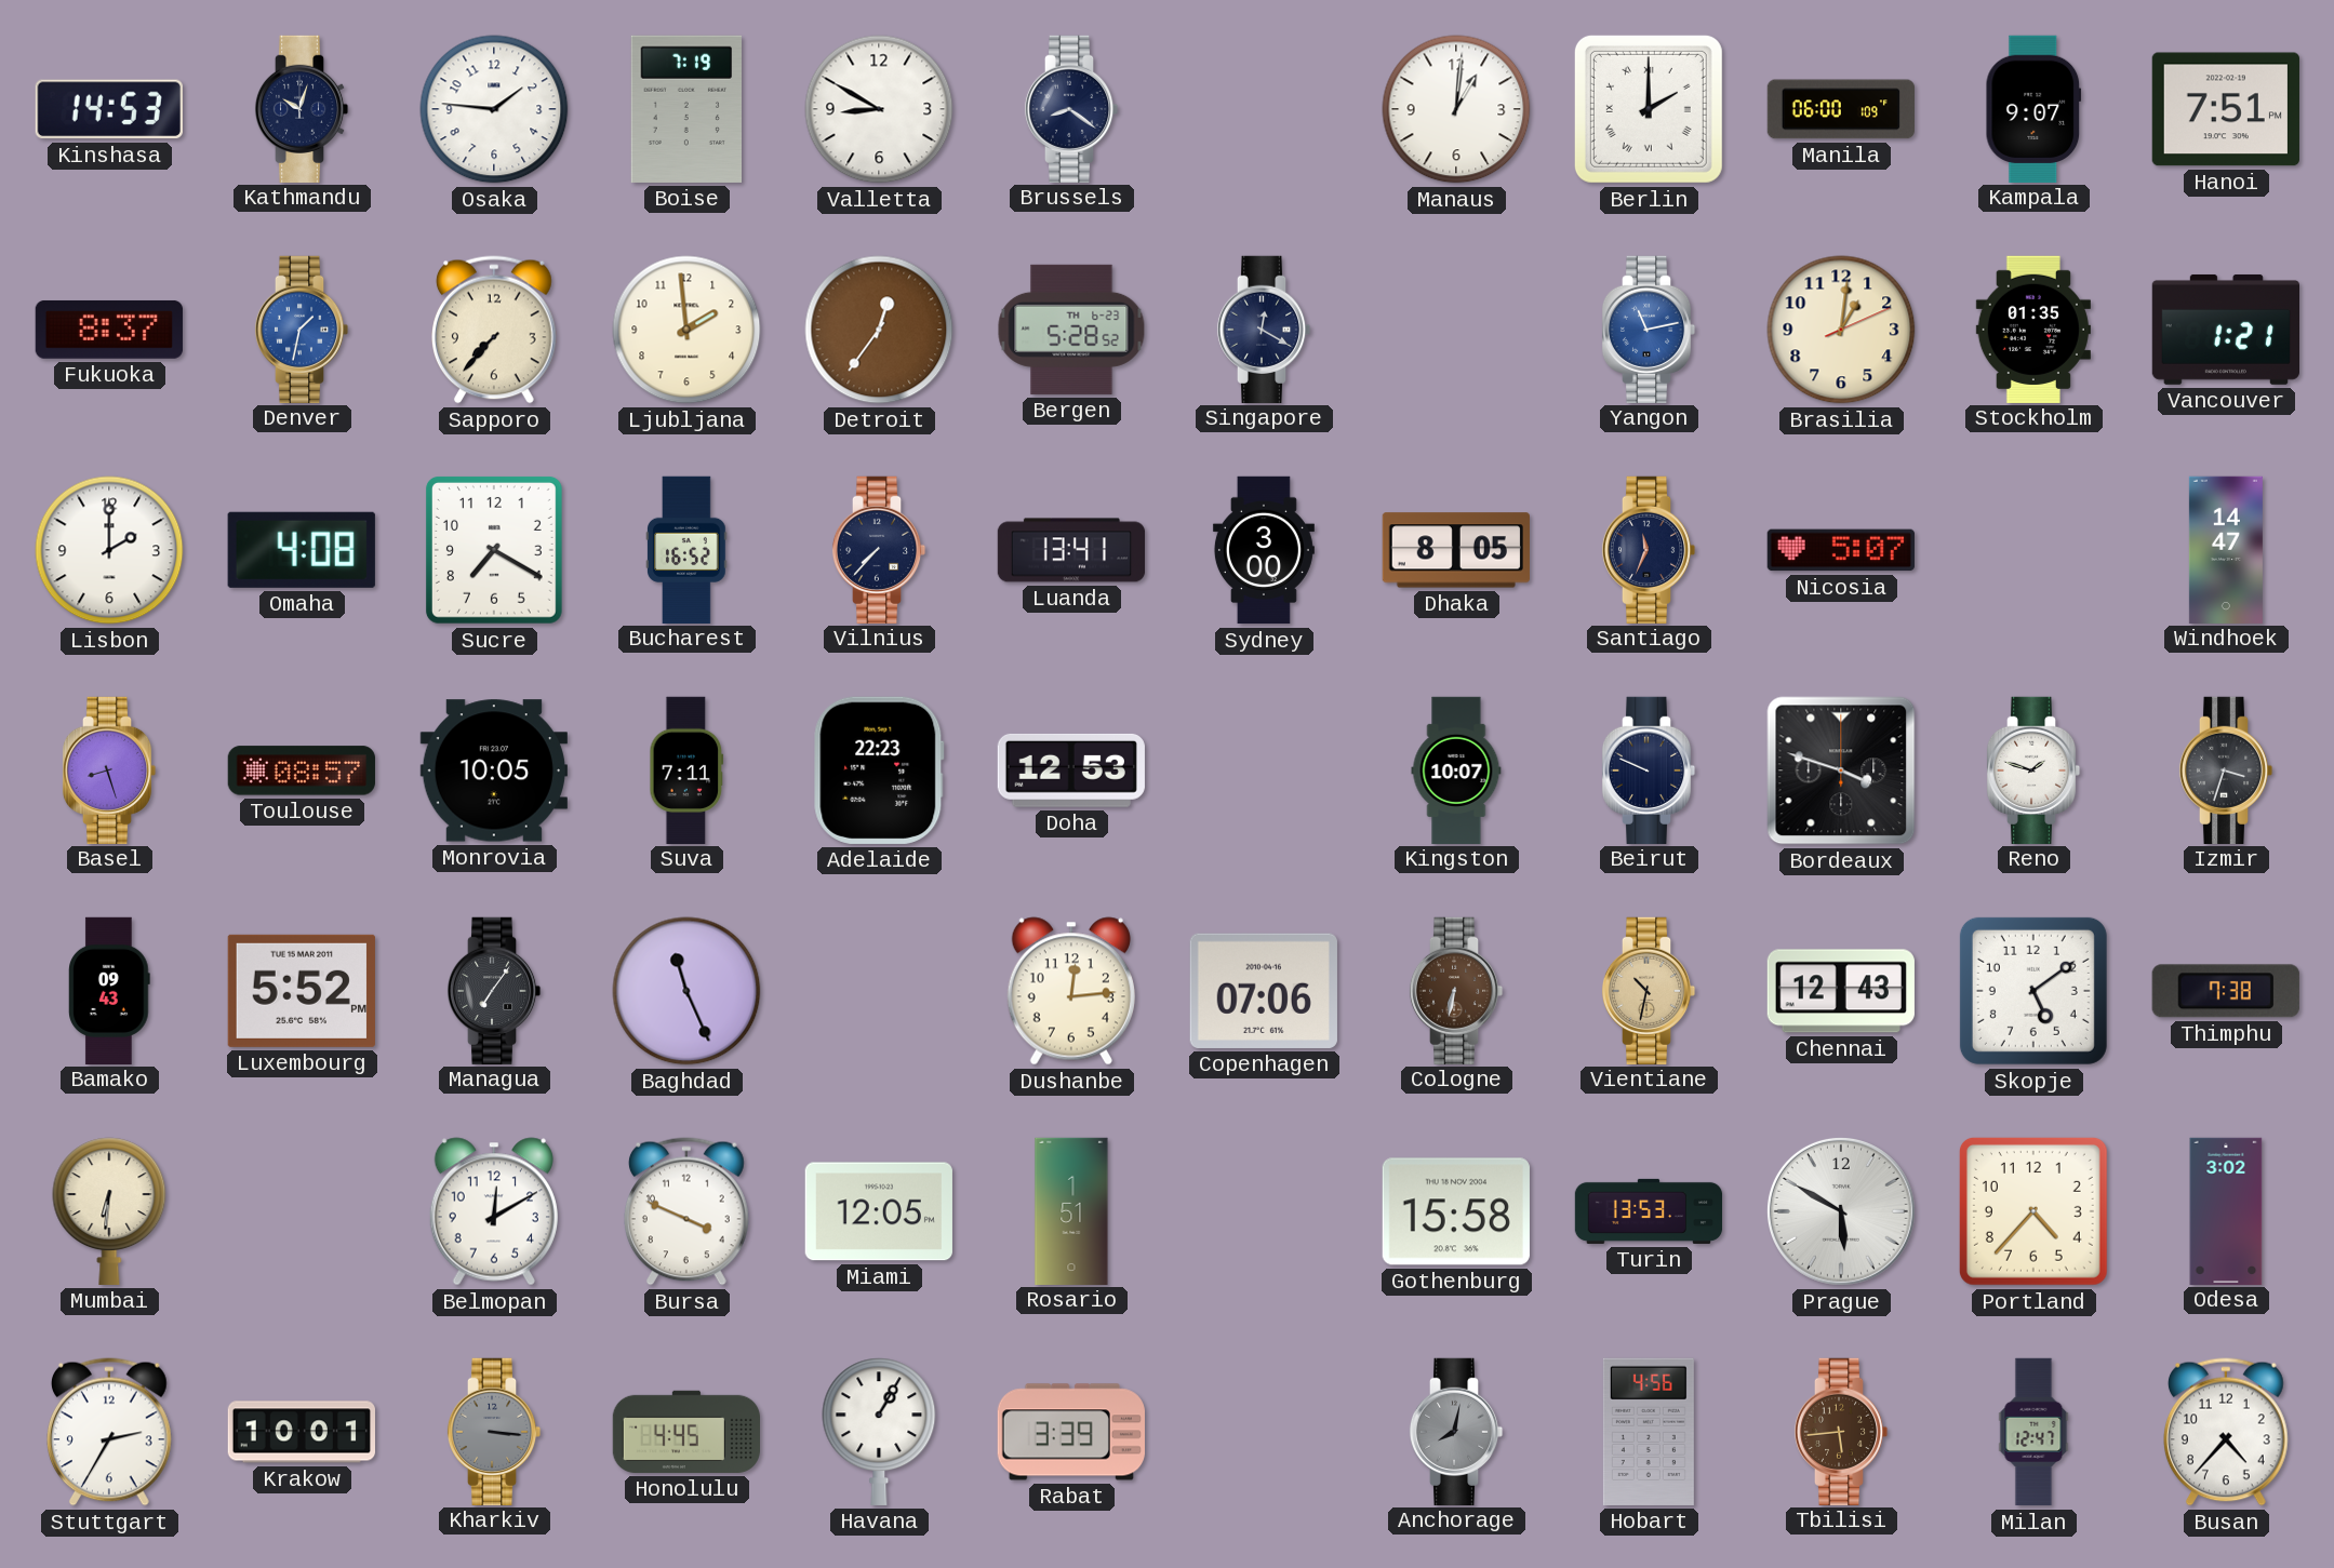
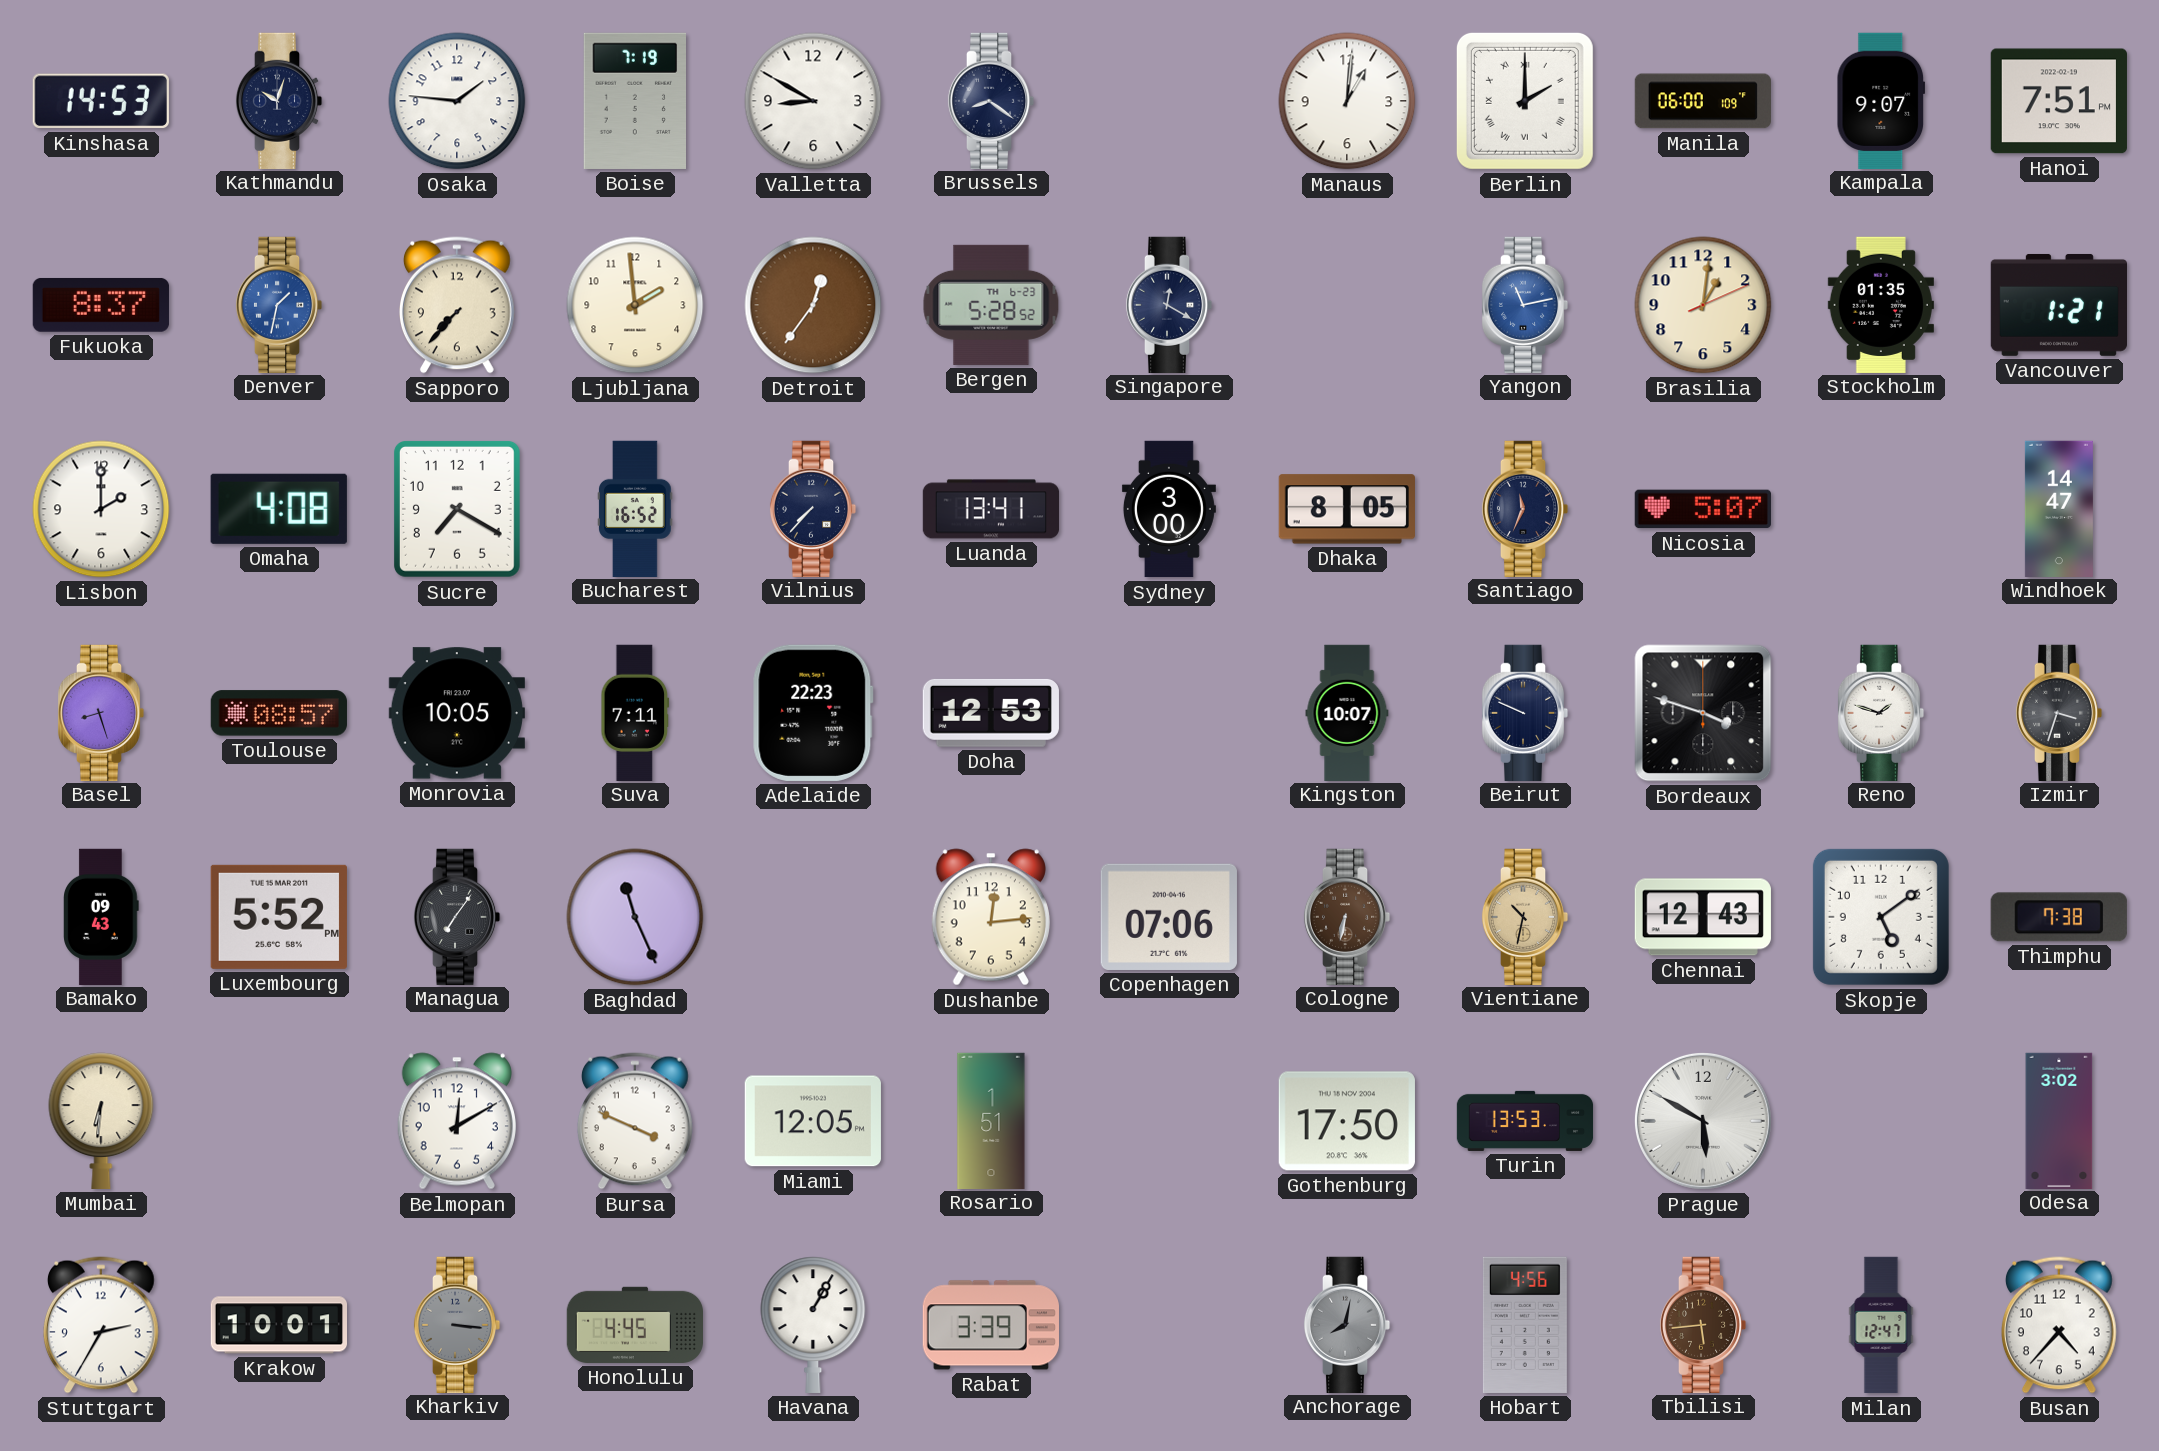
Gothenburg: 15:58 -> 17:50 (1347, 1121)
Portland: 4:37 -> none (2033, 1211)
